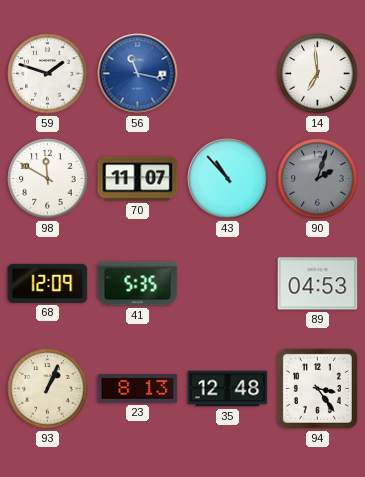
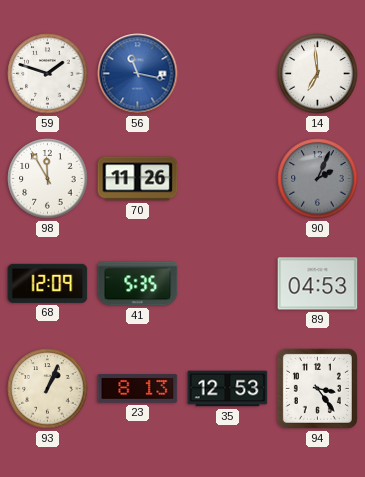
98: 11:50 -> 11:55 (48, 179)
70: 11:07 -> 11:26 (138, 179)
43: 10:53 -> none (228, 179)
90: 2:03 -> 2:04 (318, 179)
35: 12:48 -> 12:53 (228, 389)
